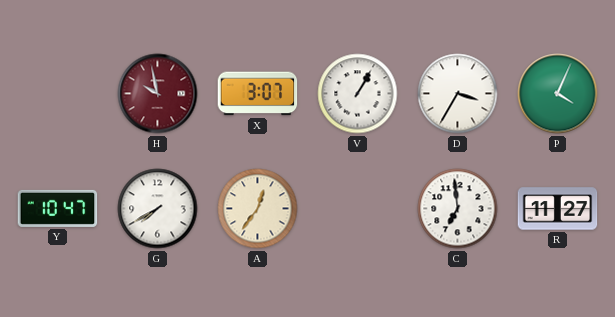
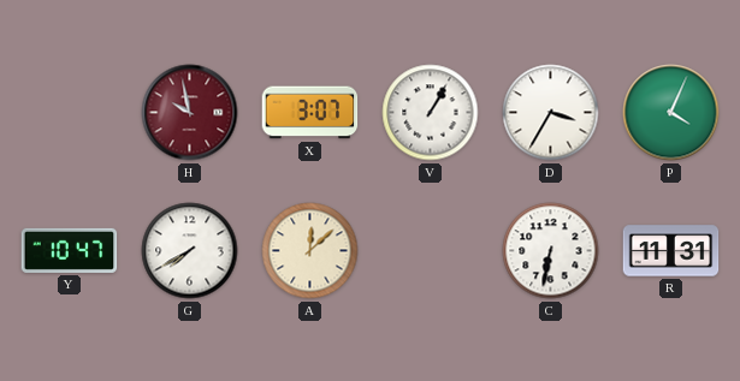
A: 12:36 -> 12:08 (310, 251)
C: 6:59 -> 6:32 (551, 251)
R: 11:27 -> 11:31 (671, 251)
